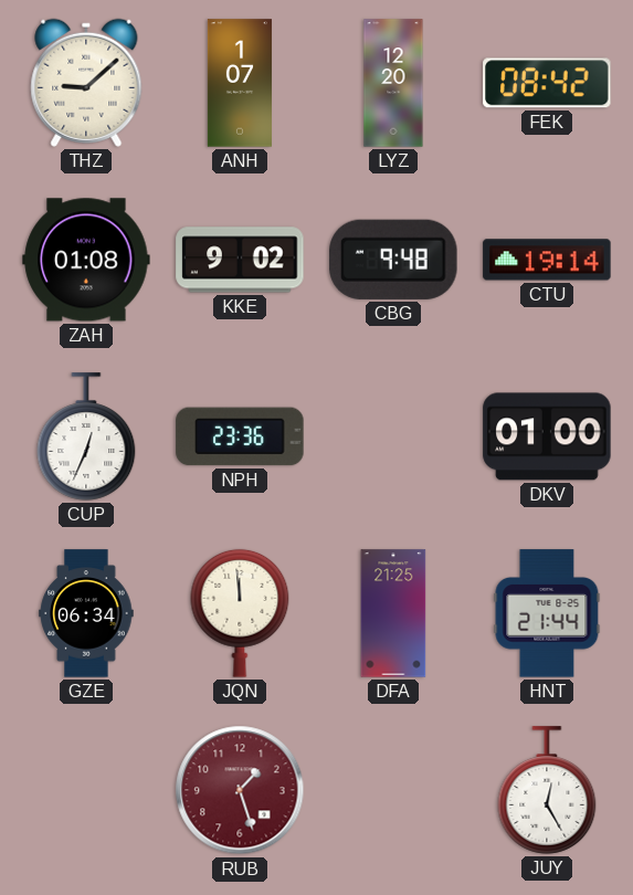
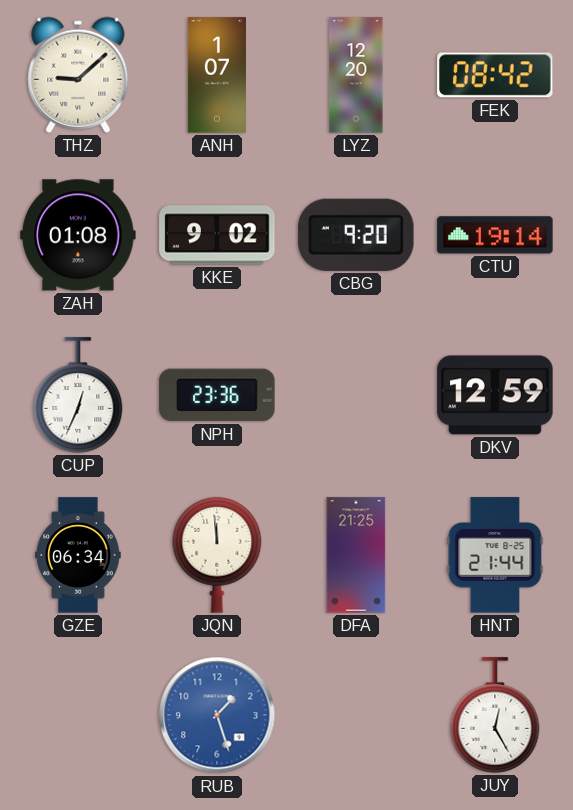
CBG: 9:48 -> 9:20 (356, 235)
DKV: 01:00 -> 12:59 (495, 395)
RUB dial: burgundy -> blue (217, 715)
